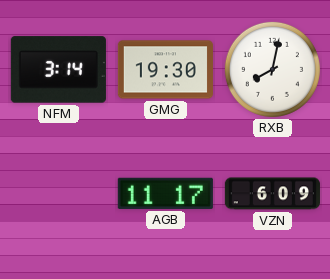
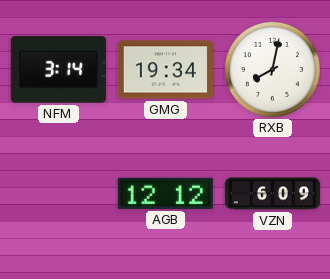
GMG: 19:30 -> 19:34 (165, 70)
AGB: 11:17 -> 12:12 (165, 193)
